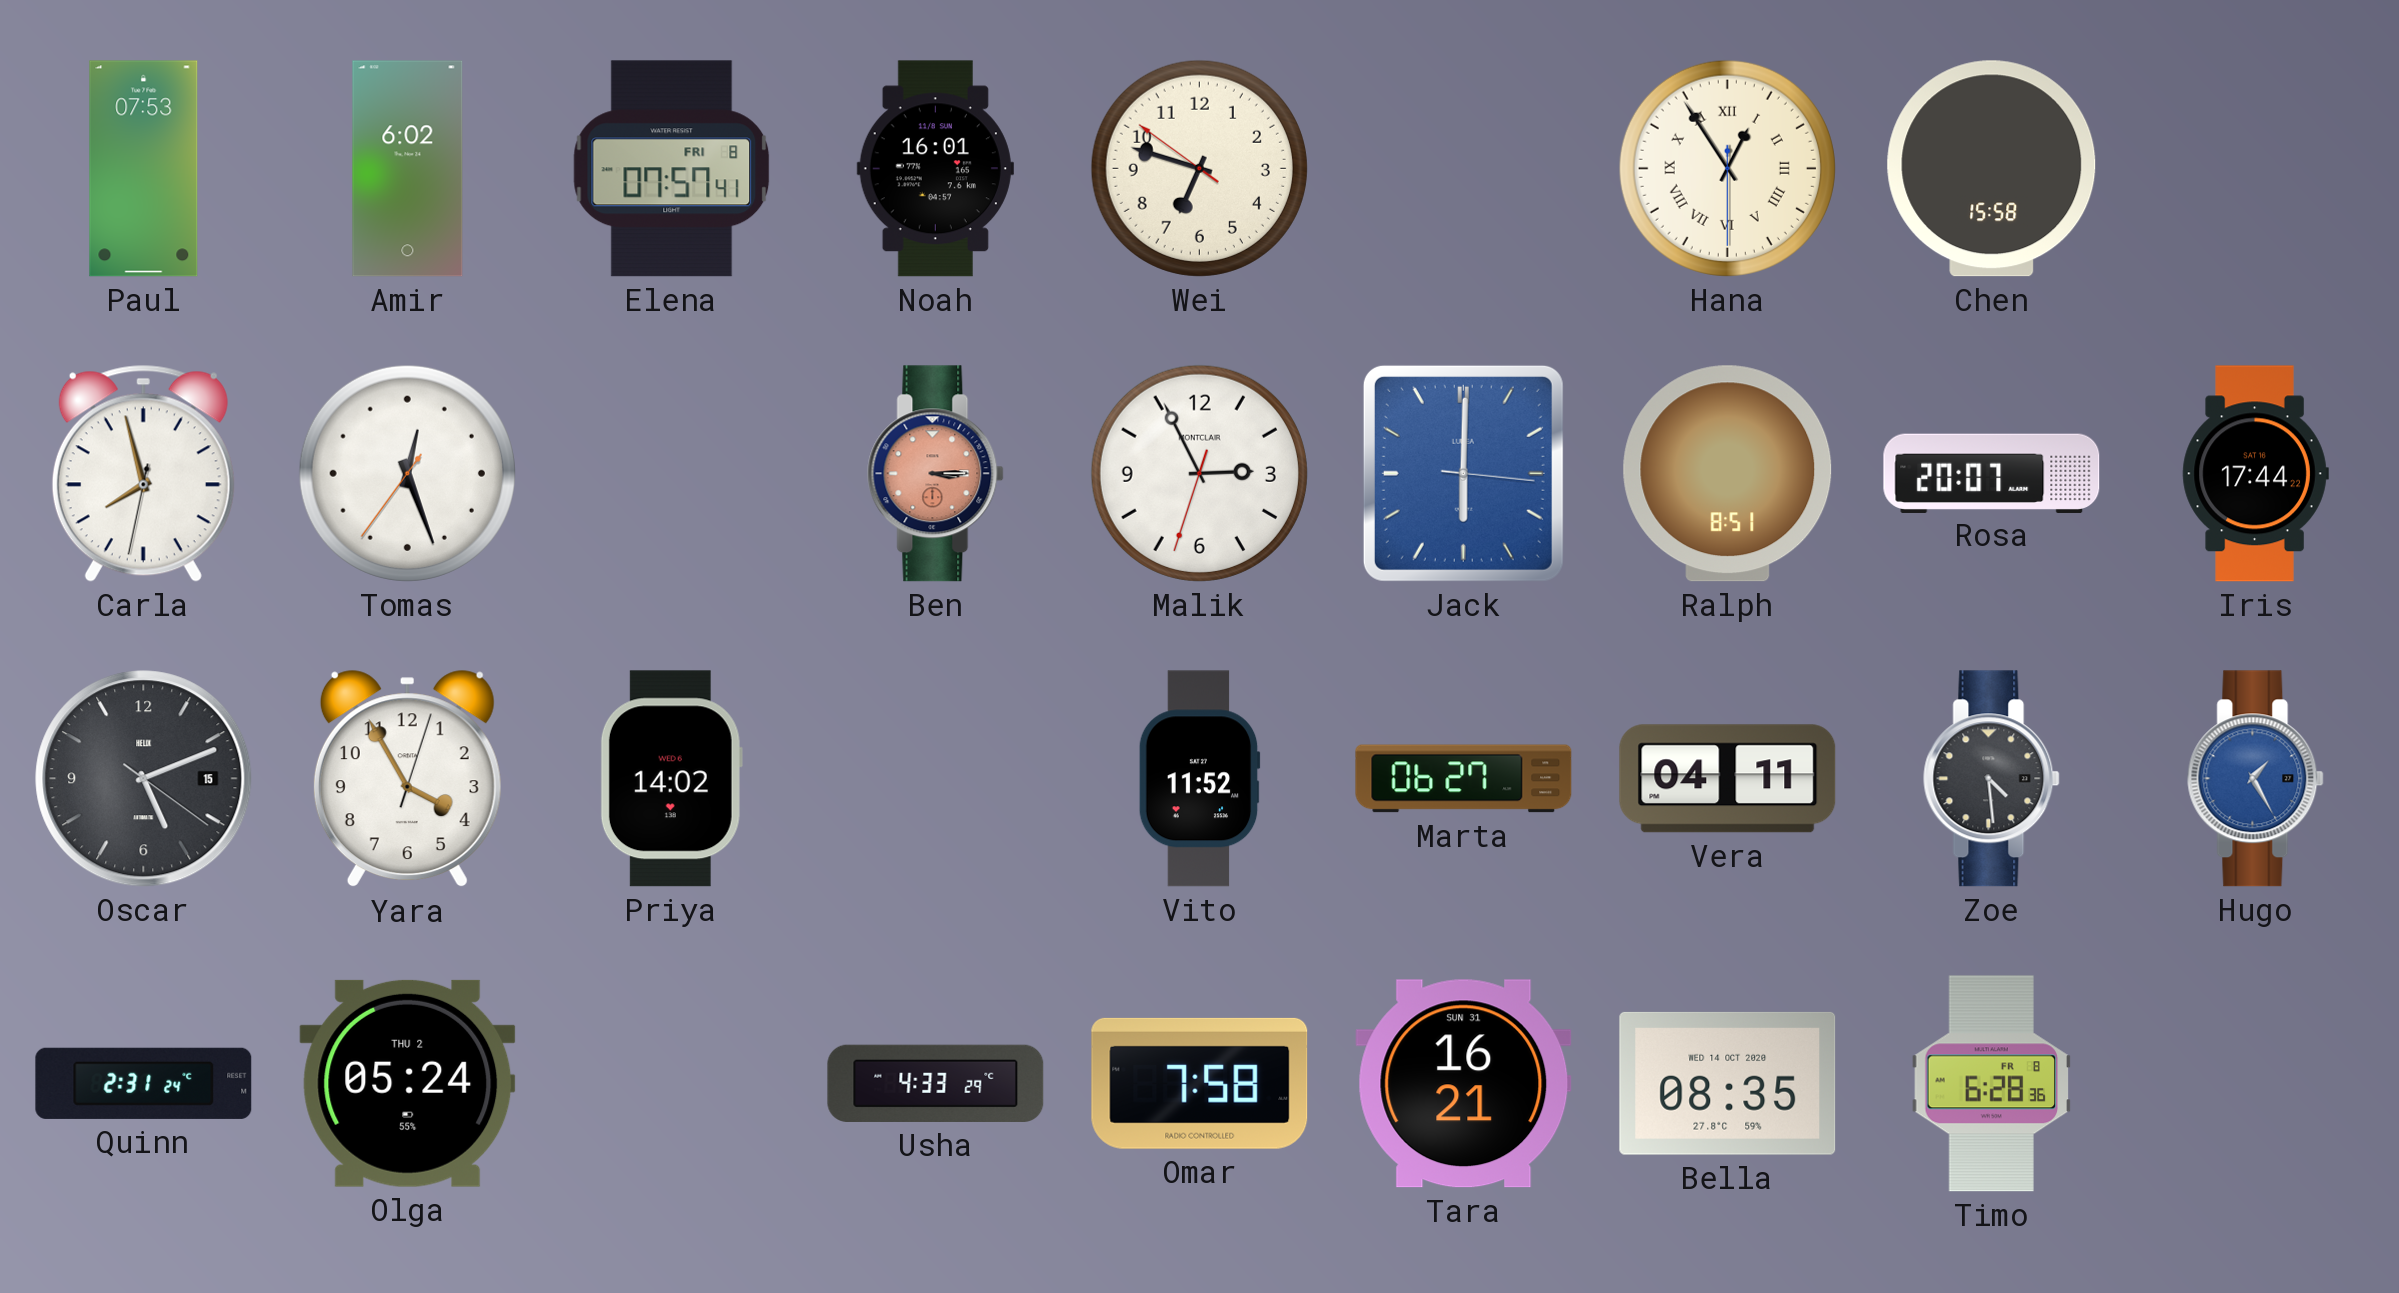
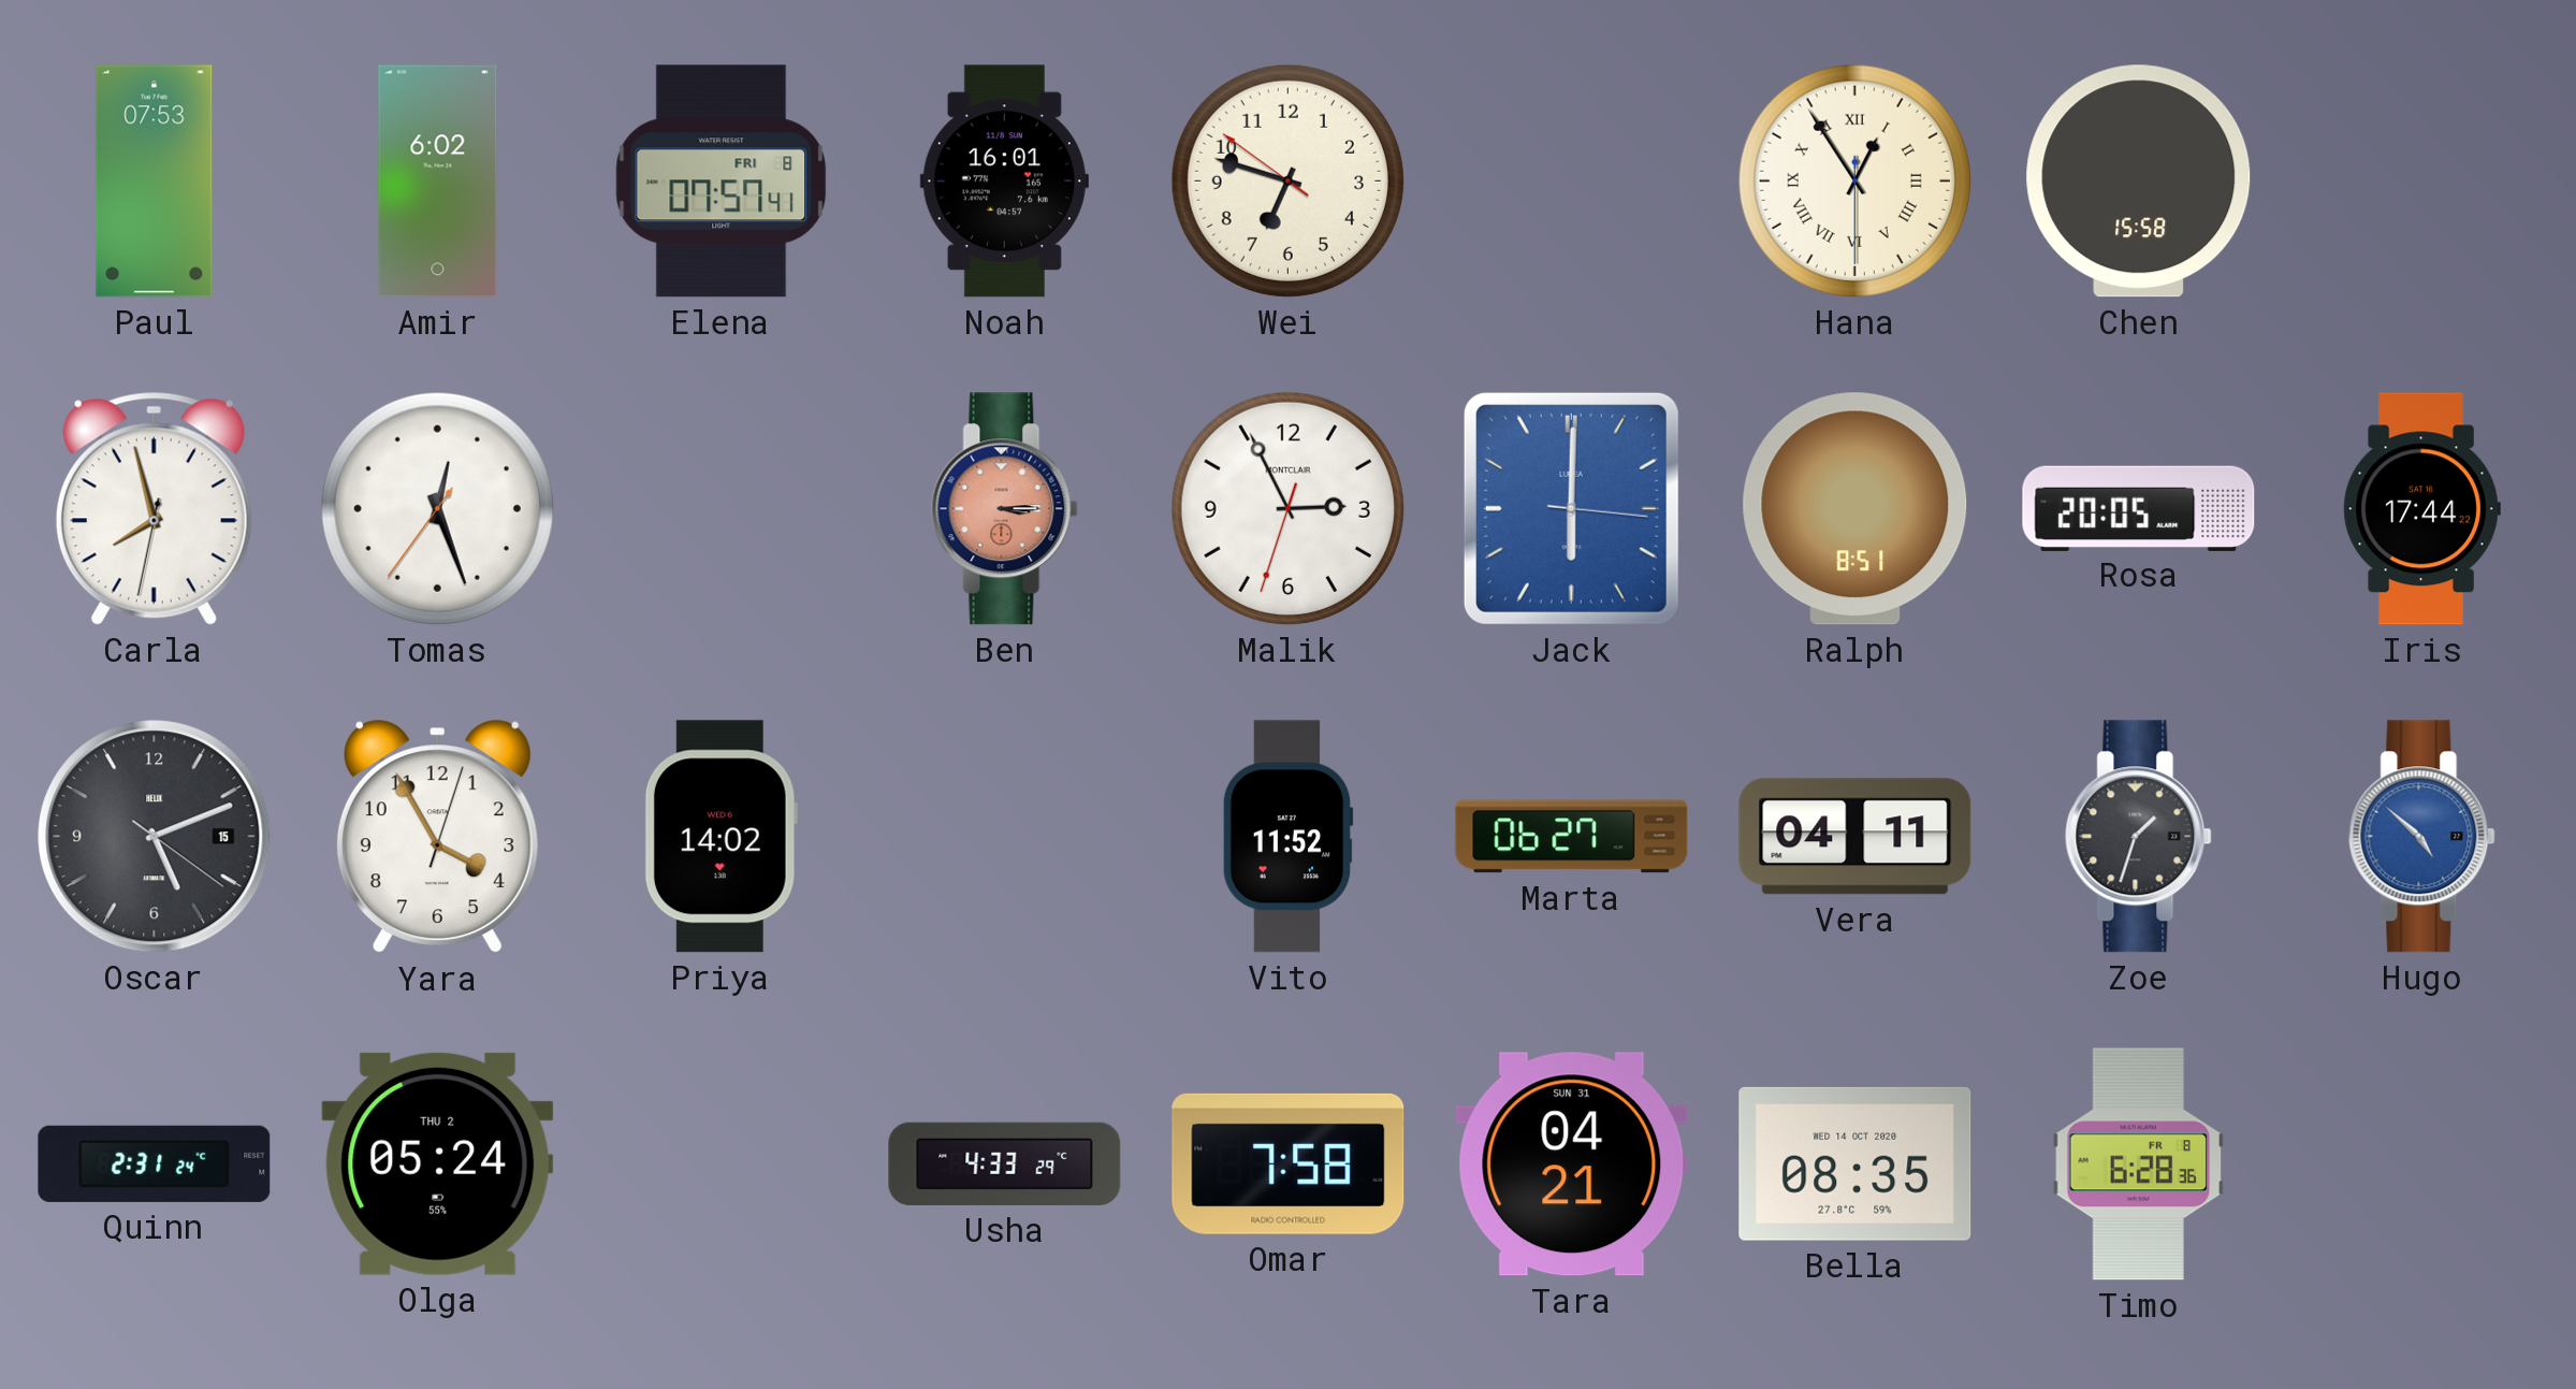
Rosa: 20:07 -> 20:05 (2139, 508)
Zoe: 4:29 -> 1:33 (2139, 837)
Hugo: 1:25 -> 4:52 (2422, 837)
Tara: 16:21 -> 04:21 (1572, 1164)
